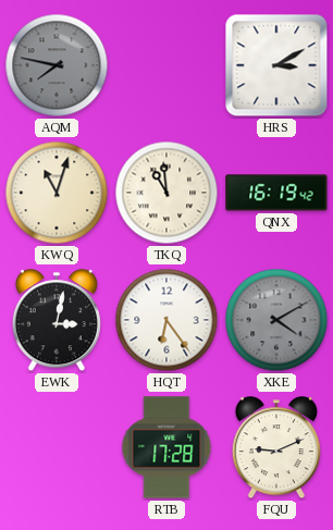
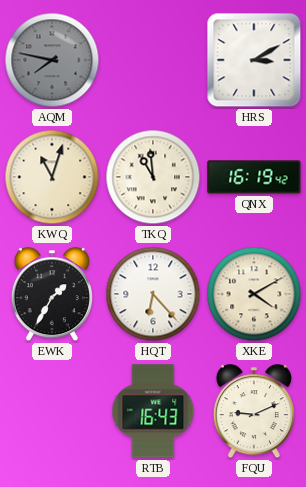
EWK: 3:02 -> 1:35 (52, 295)
HQT: 6:24 -> 6:23 (153, 294)
XKE dial: grey -> cream (254, 294)
RTB: 17:28 -> 16:43 (153, 411)
